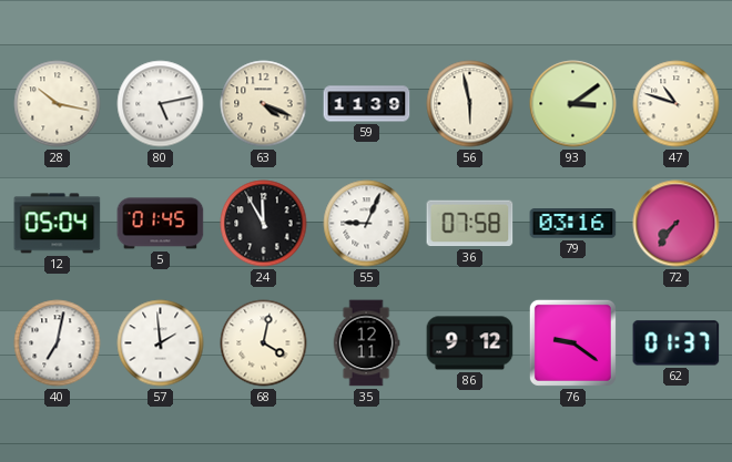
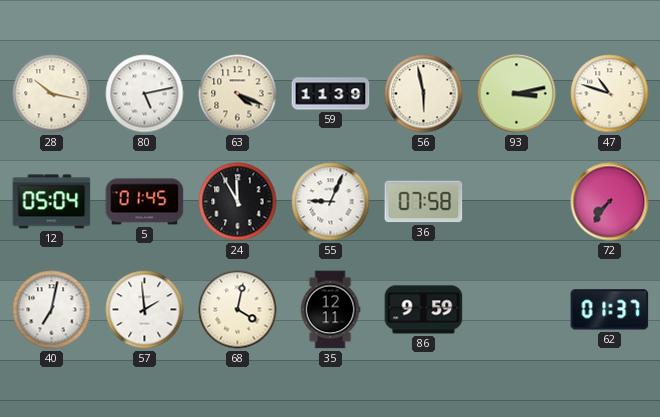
93: 3:09 -> 3:13 (517, 94)
79: 03:16 -> none (573, 224)
86: 9:12 -> 9:59 (424, 310)
76: 9:21 -> none (572, 342)
